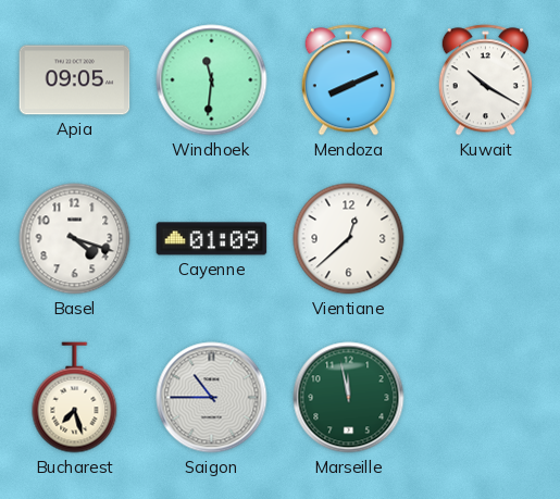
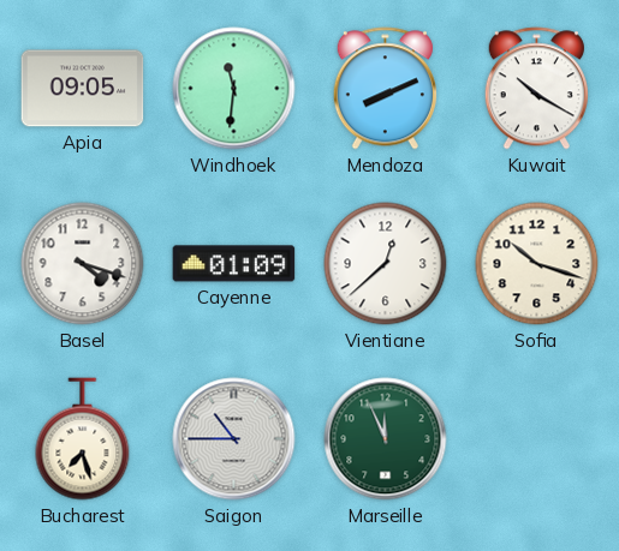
Sofia: none -> 10:18 (537, 264)
Marseille: 11:58 -> 11:56 (386, 439)
